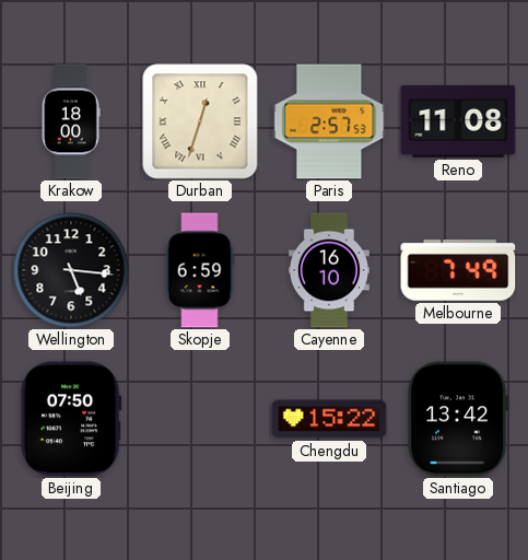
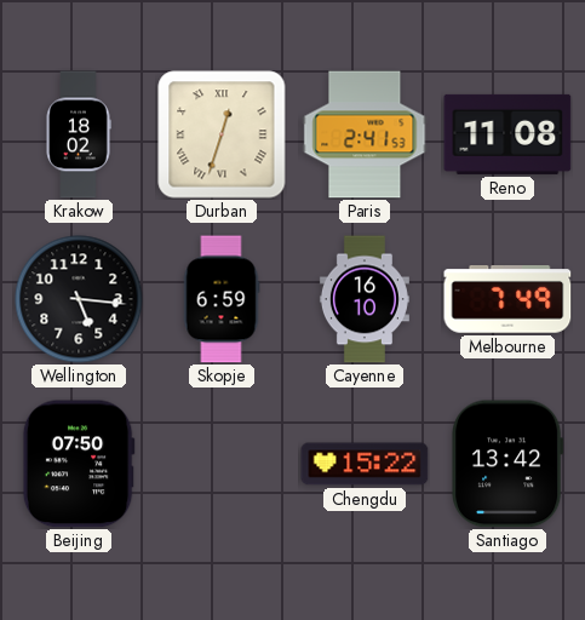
Krakow: 18:00 -> 18:02 (79, 134)
Paris: 2:57 -> 2:41 (365, 134)
